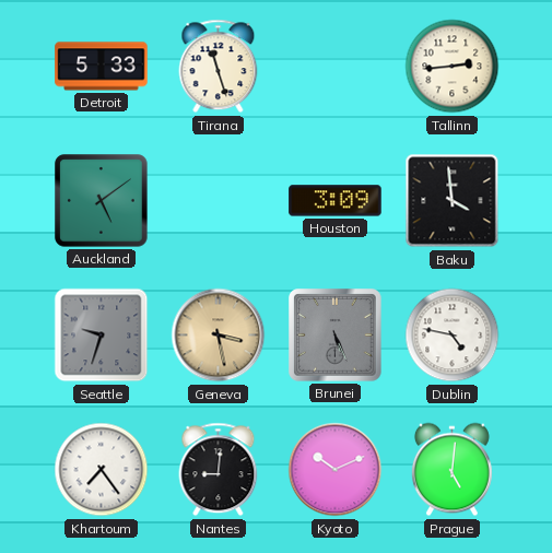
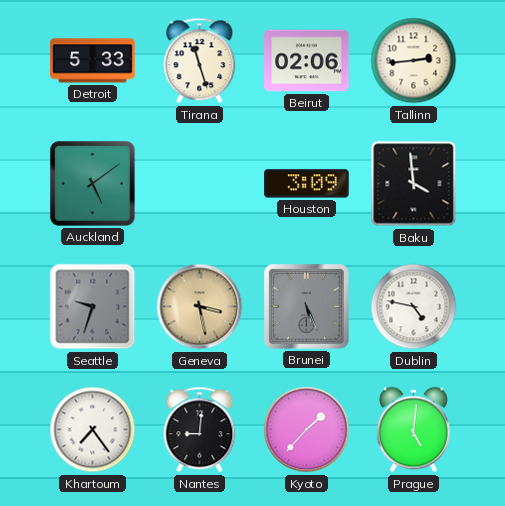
Beirut: none -> 02:06 (307, 61)
Kyoto: 10:11 -> 1:37 (307, 430)
